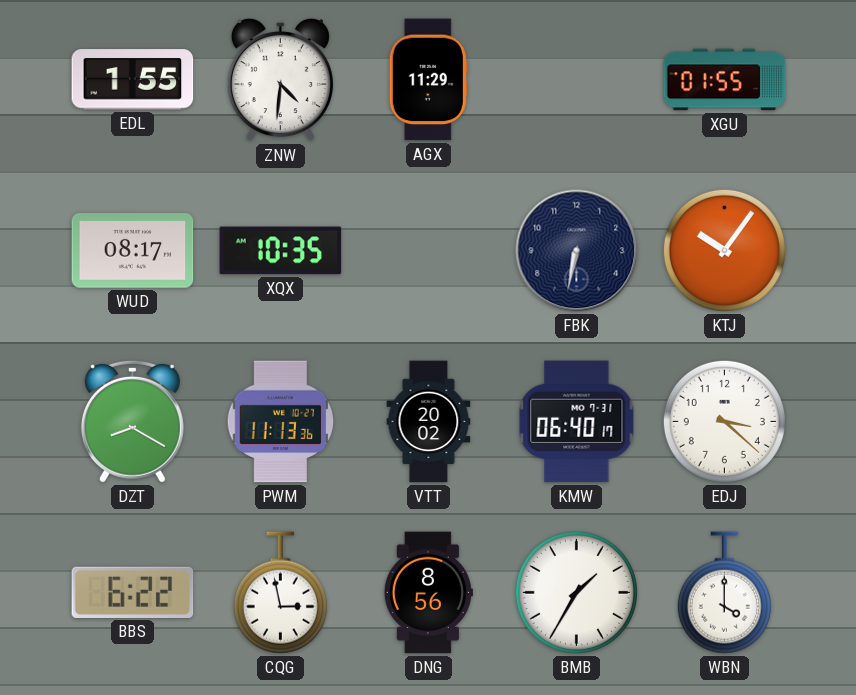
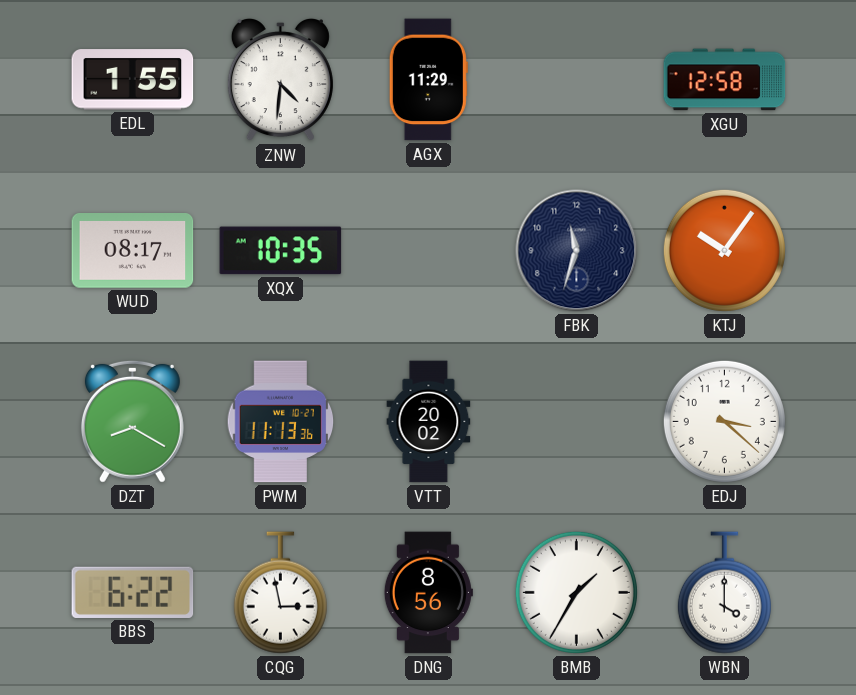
XGU: 01:55 -> 12:58 (725, 80)
FBK: 6:32 -> 11:33 (577, 251)
KMW: 06:40 -> none (577, 422)
